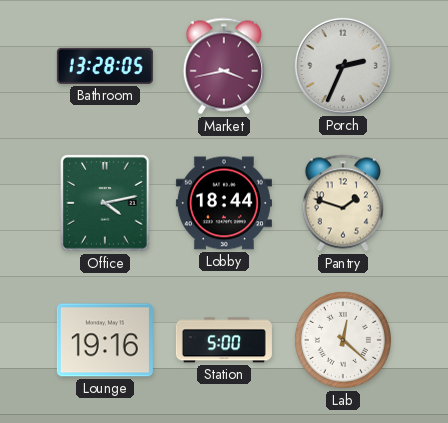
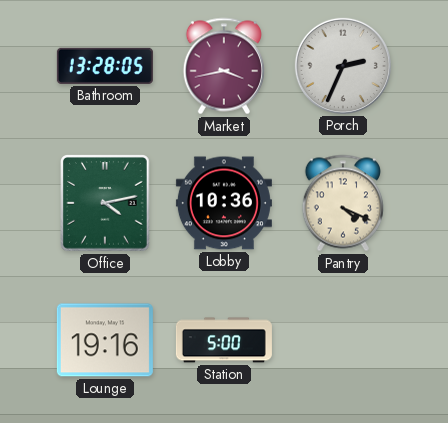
Lobby: 18:44 -> 10:36 (224, 203)
Pantry: 1:48 -> 4:19 (343, 203)
Lab: 12:22 -> none (343, 340)
